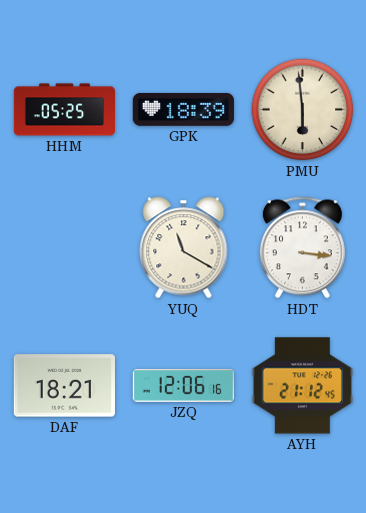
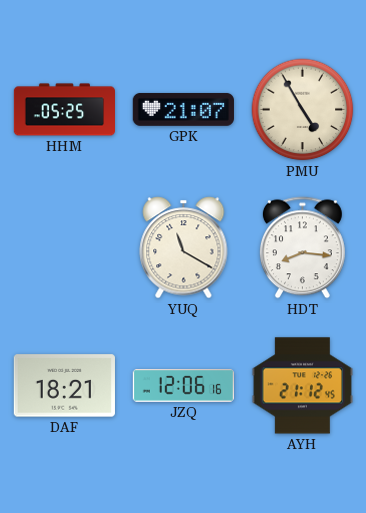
GPK: 18:39 -> 21:07 (183, 109)
PMU: 5:59 -> 4:55 (303, 110)
HDT: 3:16 -> 8:16 (302, 248)
